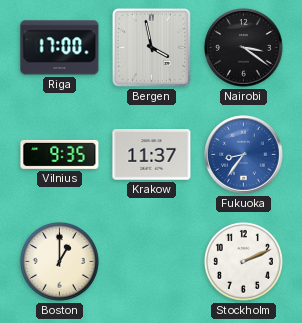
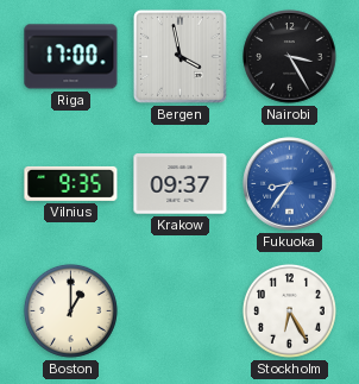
Nairobi: 3:21 -> 3:25 (290, 57)
Krakow: 11:37 -> 09:37 (181, 184)
Stockholm: 2:11 -> 6:25 (289, 310)
